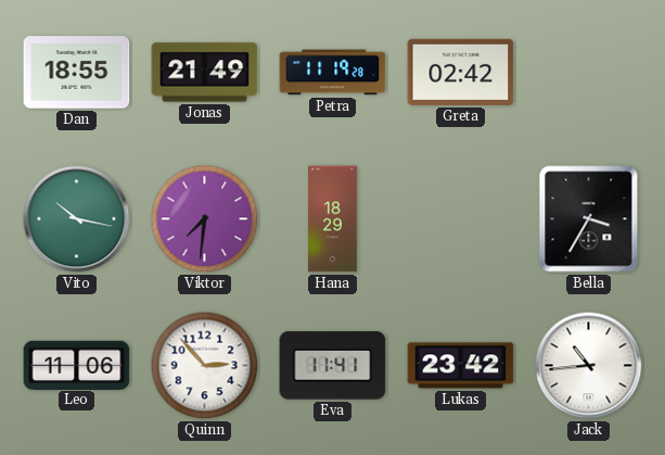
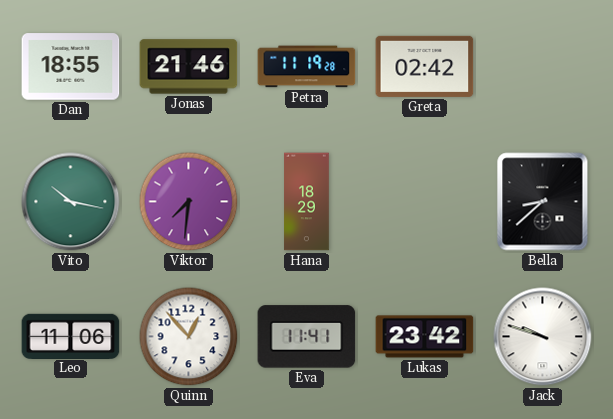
Jonas: 21:49 -> 21:46 (189, 67)
Bella: 3:35 -> 8:38 (543, 202)
Quinn: 2:53 -> 12:53 (189, 337)
Jack: 10:44 -> 9:48 (543, 337)
